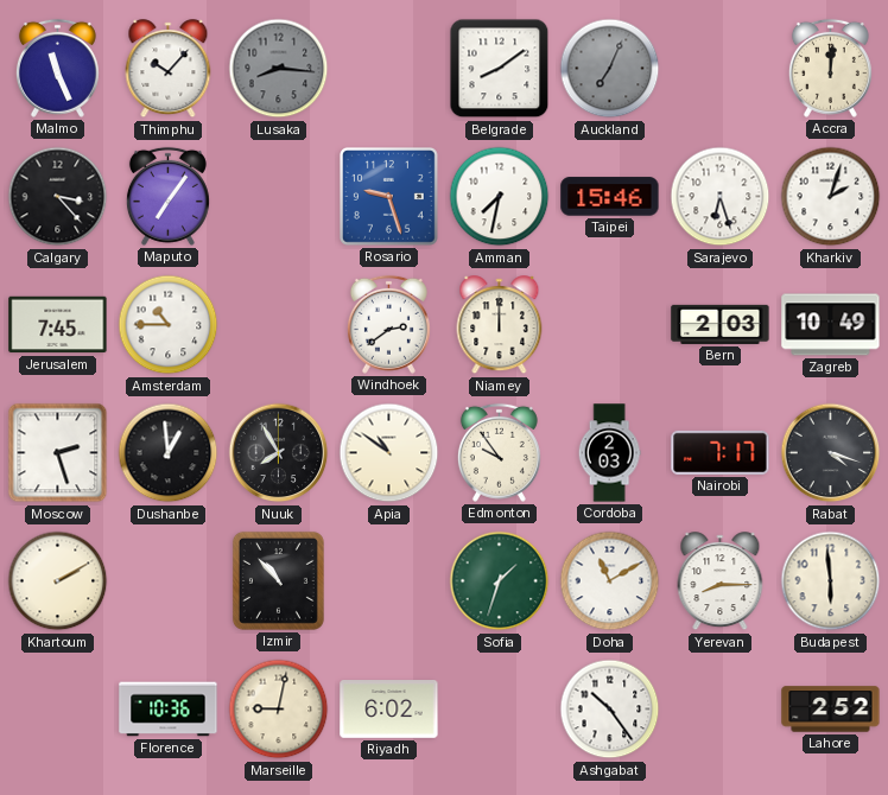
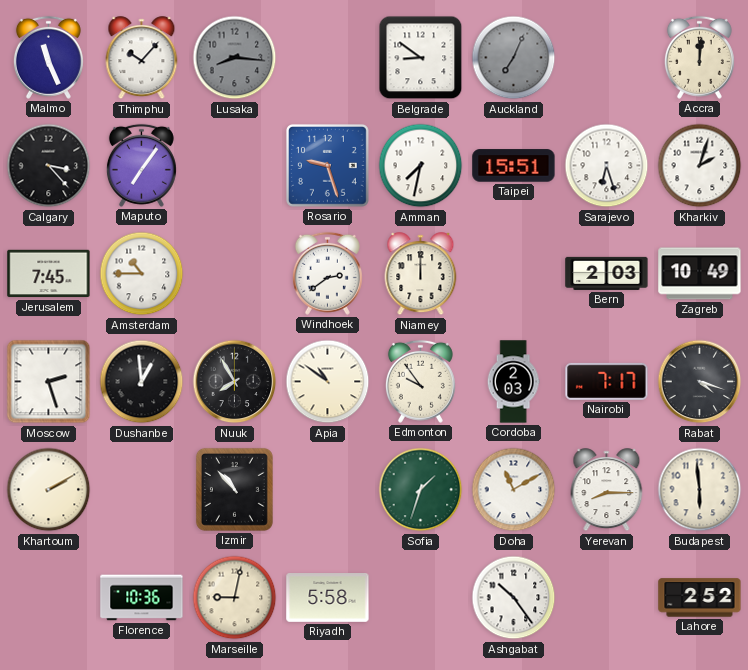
Belgrade: 8:09 -> 8:51 (421, 58)
Taipei: 15:46 -> 15:51 (514, 166)
Riyadh: 6:02 -> 5:58 (328, 598)
